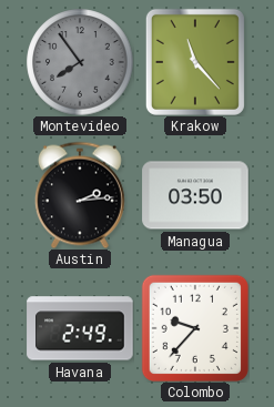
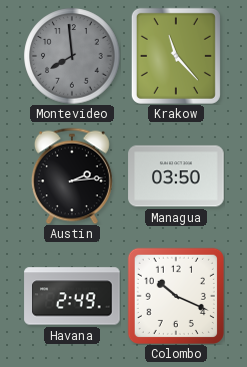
Montevideo: 7:54 -> 7:59 (72, 56)
Colombo: 9:37 -> 10:19 (176, 296)
